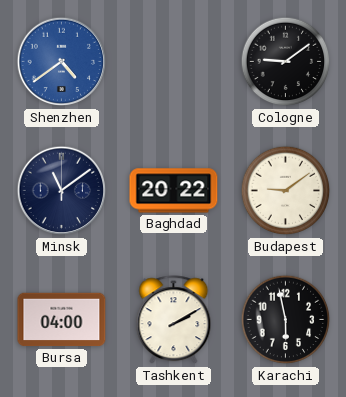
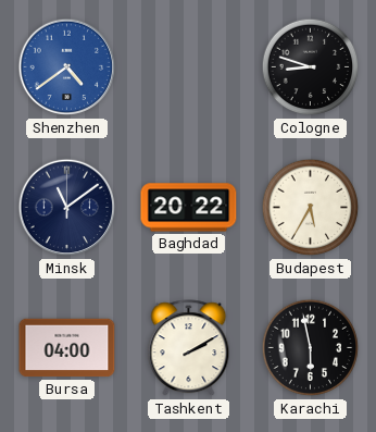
Cologne: 9:09 -> 8:48 (311, 67)
Budapest: 9:09 -> 5:35 (311, 208)
